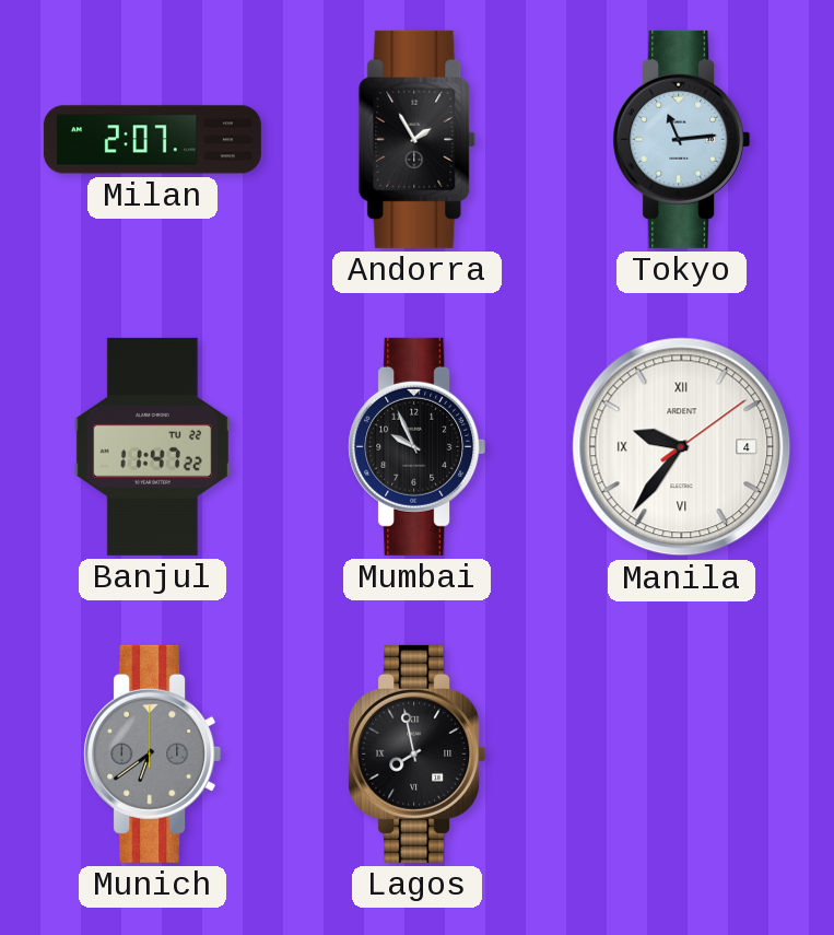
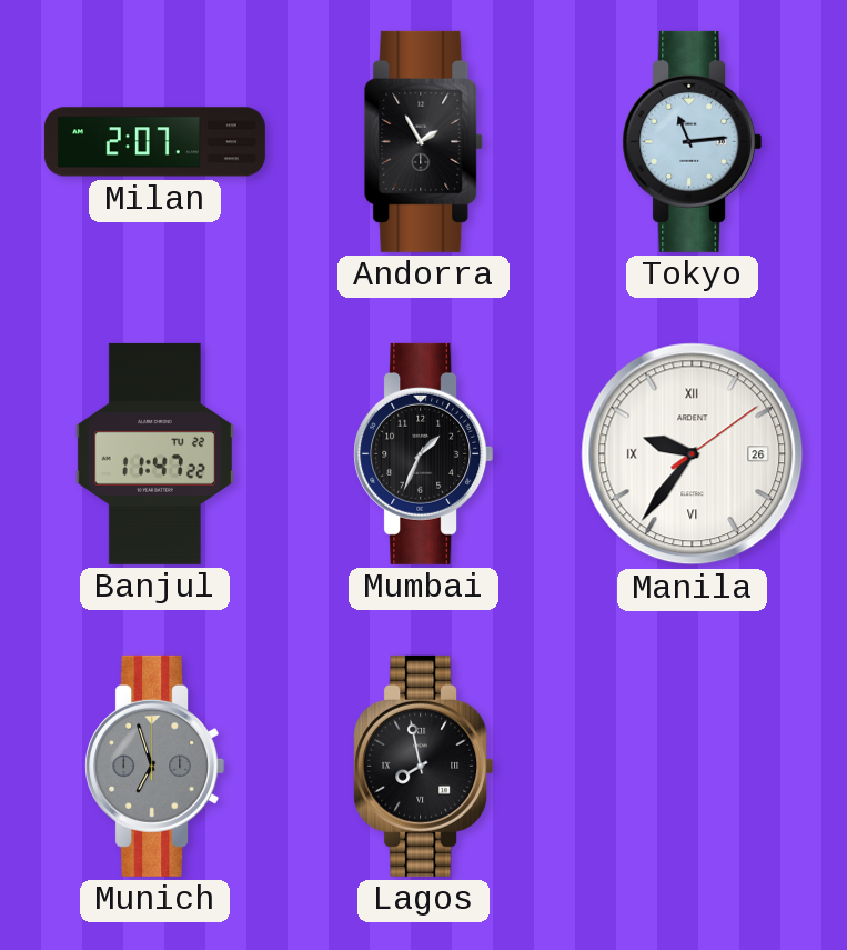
Mumbai: 9:56 -> 1:34 (424, 453)
Manila date: 4 -> 26 (693, 454)
Munich: 6:39 -> 6:57 (155, 766)
